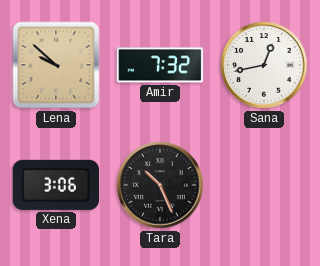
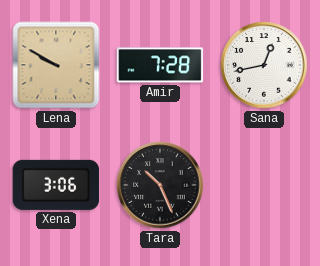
Lena: 9:52 -> 9:50 (56, 65)
Amir: 7:32 -> 7:28 (160, 65)
